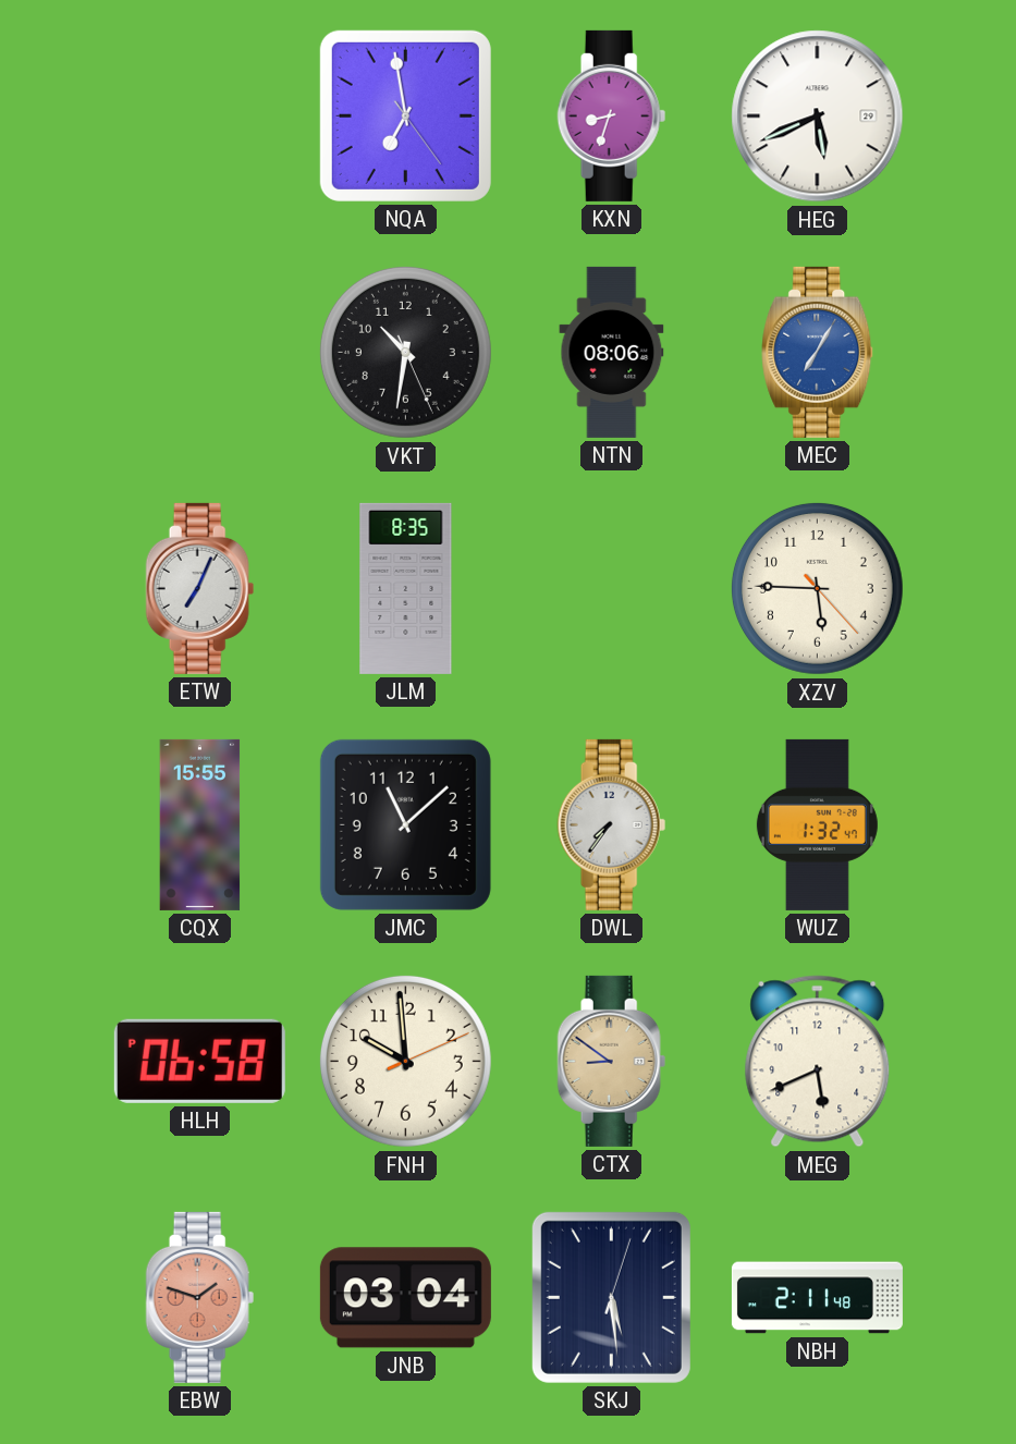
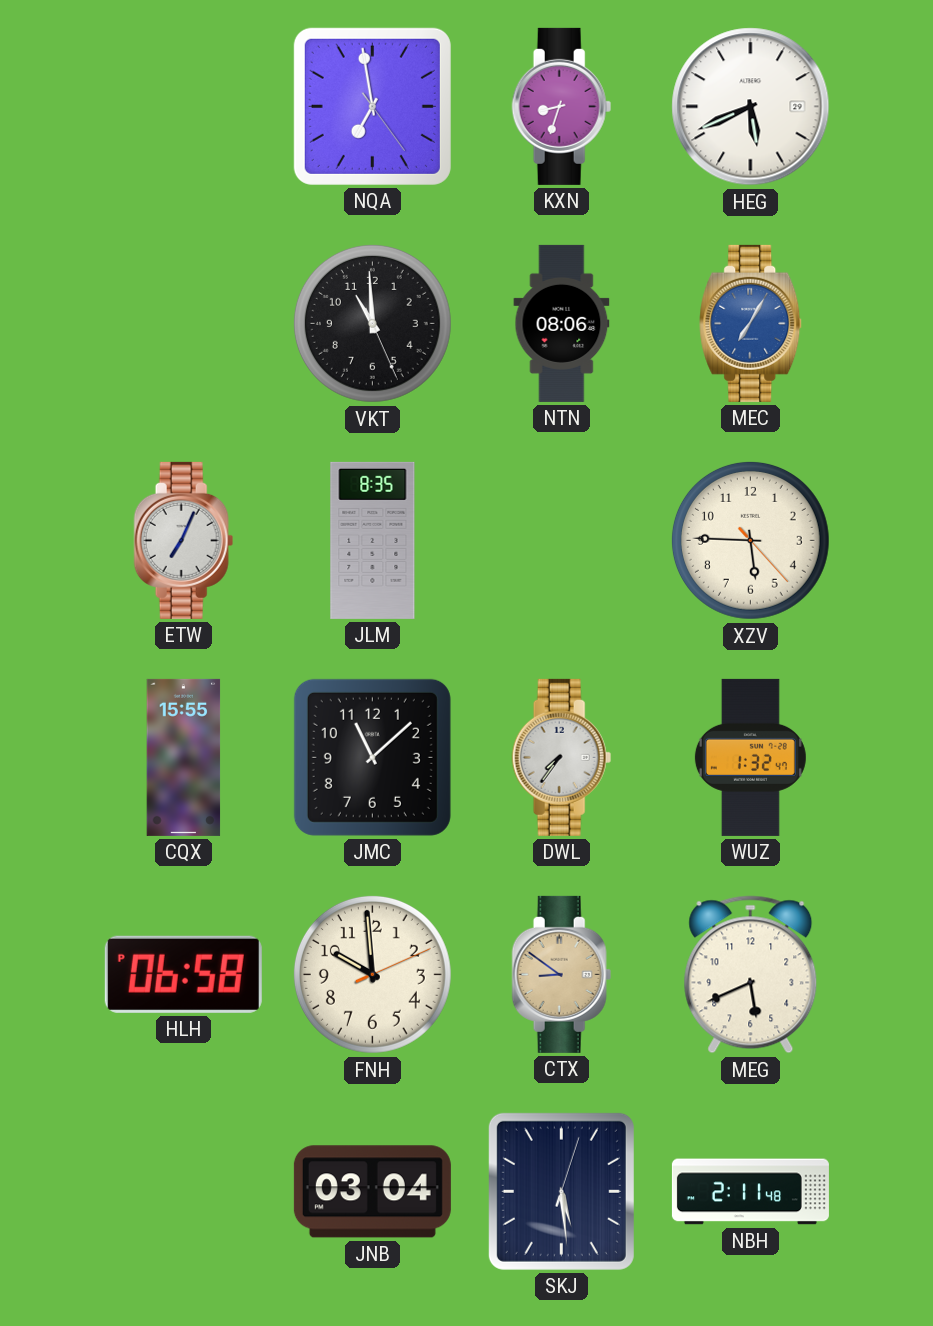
VKT: 10:31 -> 10:59 (372, 323)
EBW: 1:48 -> none (200, 1297)
